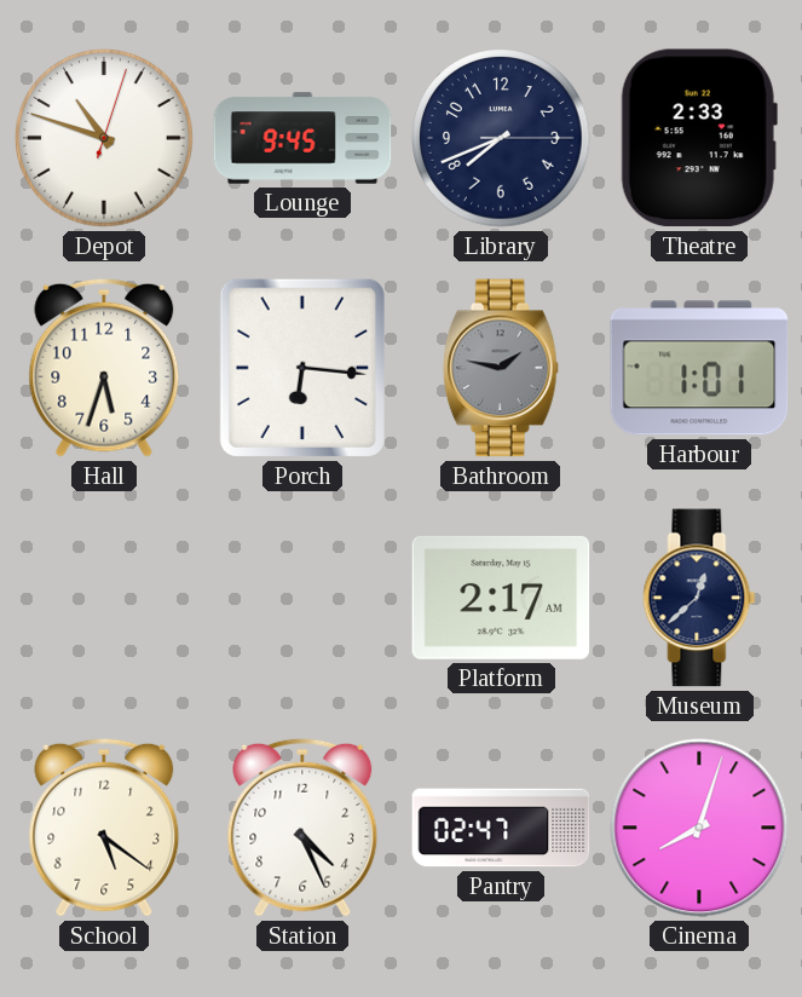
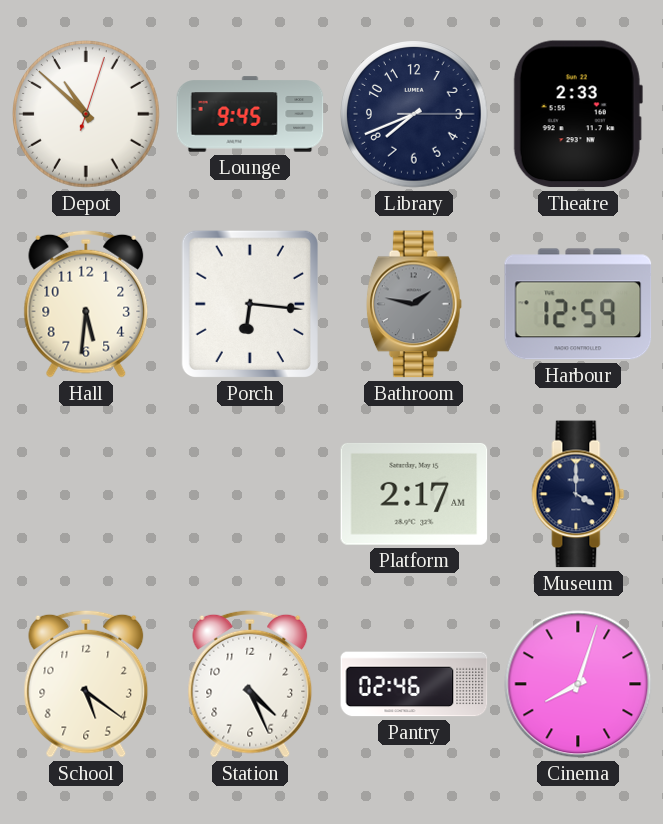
Depot: 10:48 -> 10:52 (87, 115)
Hall: 5:33 -> 5:31 (86, 304)
Harbour: 1:01 -> 12:59 (578, 304)
Museum: 12:38 -> 4:00 (578, 494)
Pantry: 02:47 -> 02:46 (414, 684)
